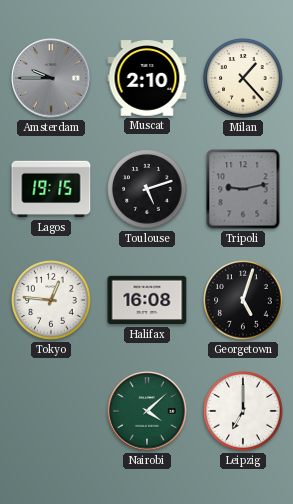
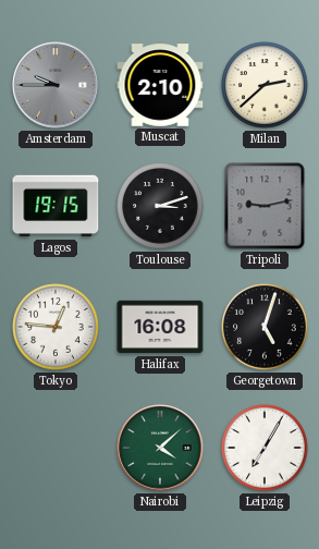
Milan: 1:23 -> 2:38 (265, 85)
Toulouse: 5:12 -> 3:12 (160, 206)
Leipzig: 7:00 -> 7:05 (265, 448)
